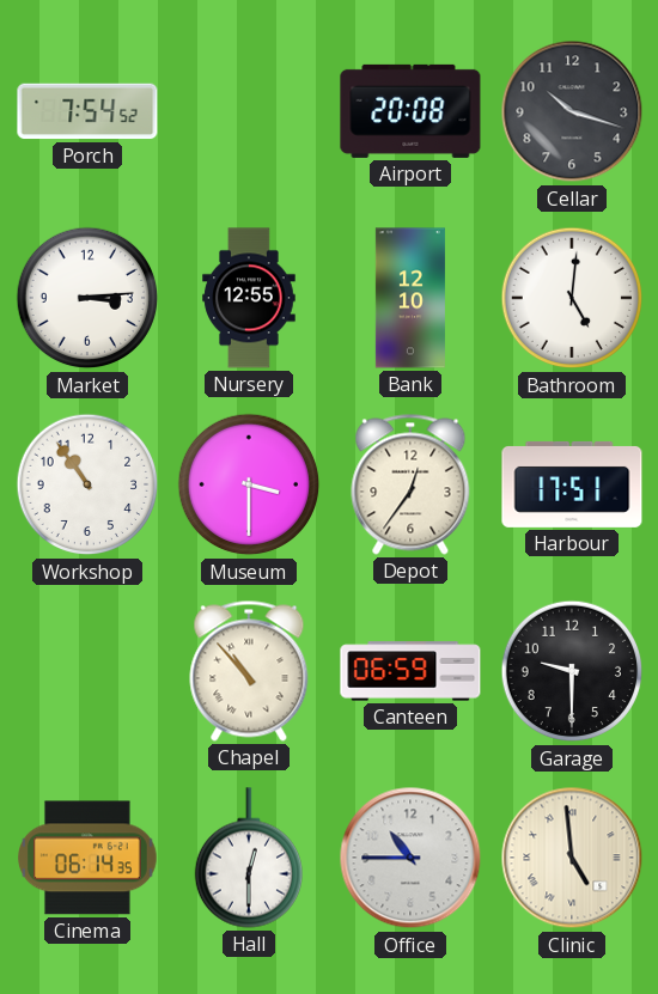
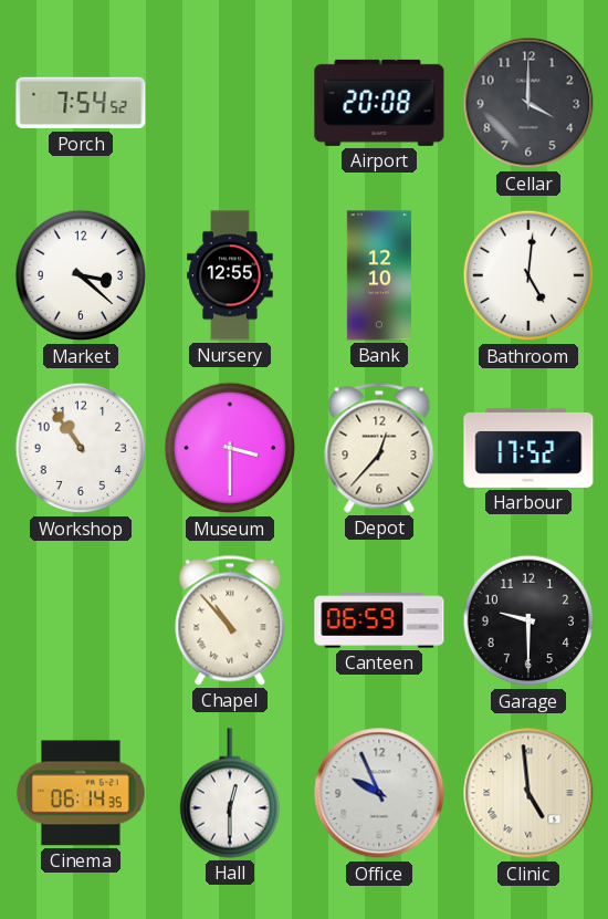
Cellar: 10:18 -> 4:00 (528, 103)
Market: 3:14 -> 3:22 (81, 275)
Depot: 12:36 -> 12:37 (379, 448)
Harbour: 17:51 -> 17:52 (528, 448)
Office: 10:45 -> 9:56 (379, 793)
